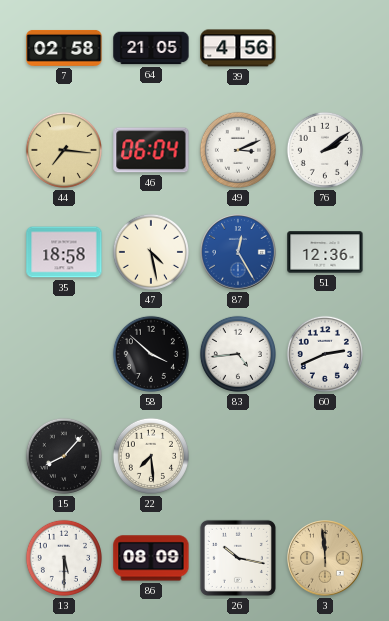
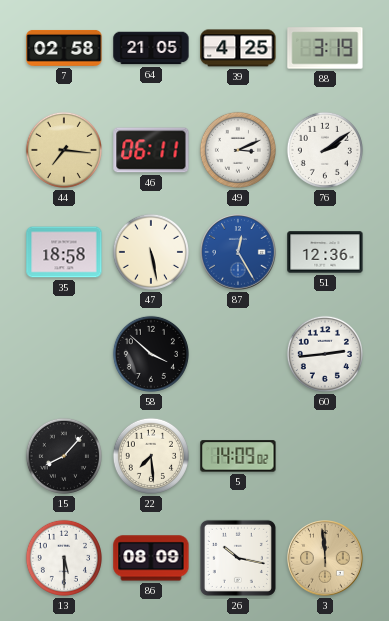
39: 4:56 -> 4:25 (238, 48)
88: none -> 3:19 (325, 48)
46: 06:04 -> 06:11 (151, 150)
47: 4:28 -> 5:28 (151, 252)
83: 4:44 -> none (238, 354)
60: 2:41 -> 2:44 (325, 354)
5: none -> 14:09 (238, 456)
